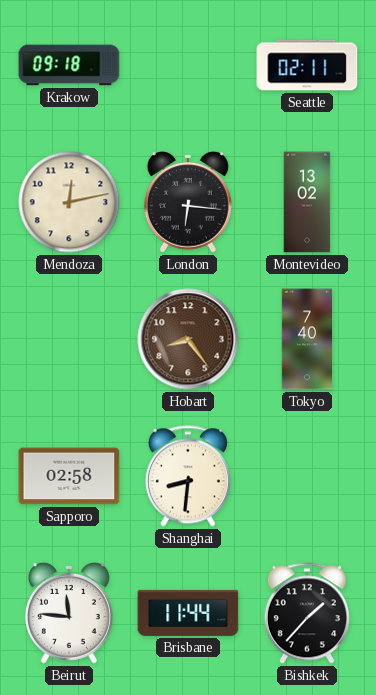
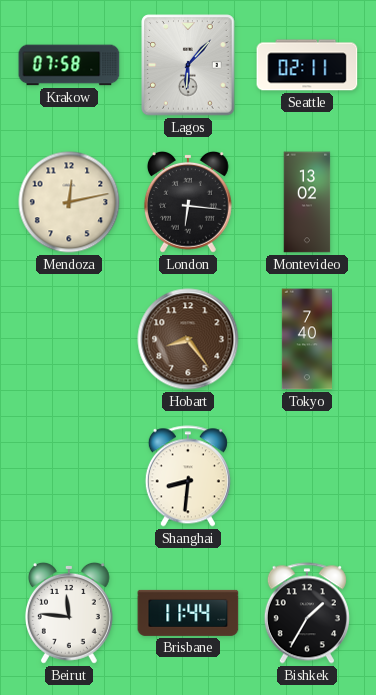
Krakow: 09:18 -> 07:58 (69, 65)
Lagos: none -> 6:07 (188, 65)
Sapporo: 02:58 -> none (69, 476)
Bishkek: 1:37 -> 1:35 (307, 613)
